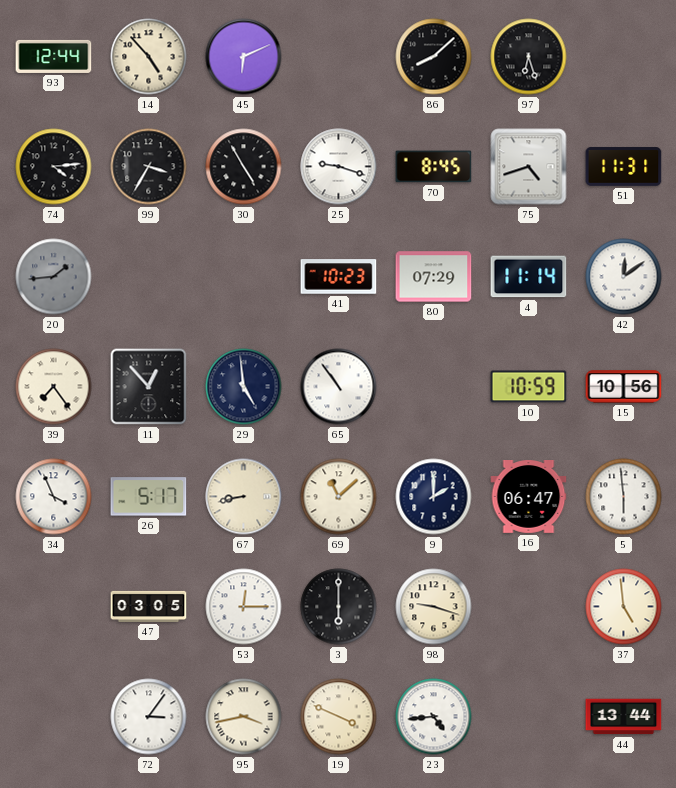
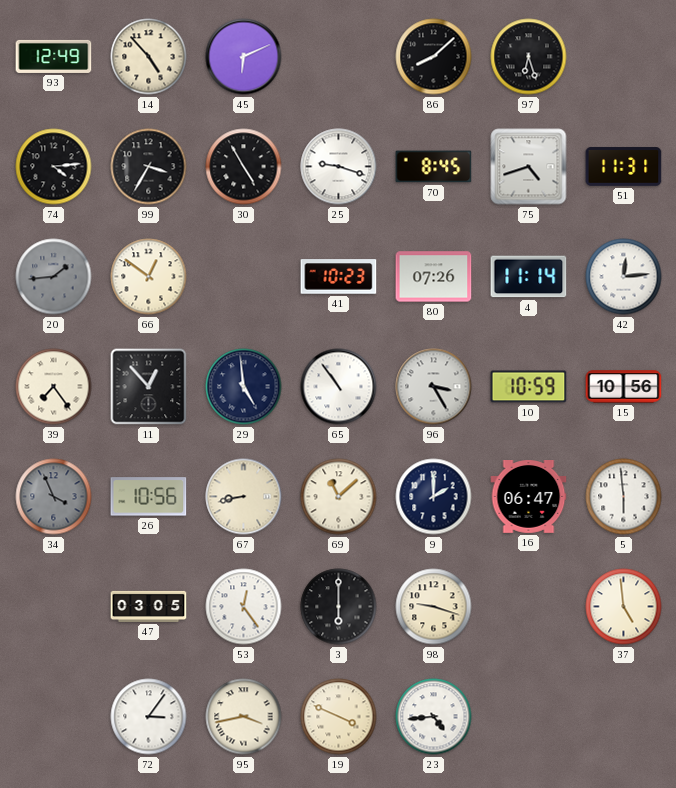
93: 12:44 -> 12:49 (54, 56)
66: none -> 12:51 (149, 277)
80: 07:29 -> 07:26 (434, 277)
42: 12:09 -> 12:14 (624, 277)
96: none -> 3:25 (434, 387)
34 dial: white -> grey (54, 497)
26: 5:17 -> 10:56 (149, 497)
53: 12:15 -> 12:24 (244, 607)
44: 13:44 -> none (624, 717)
